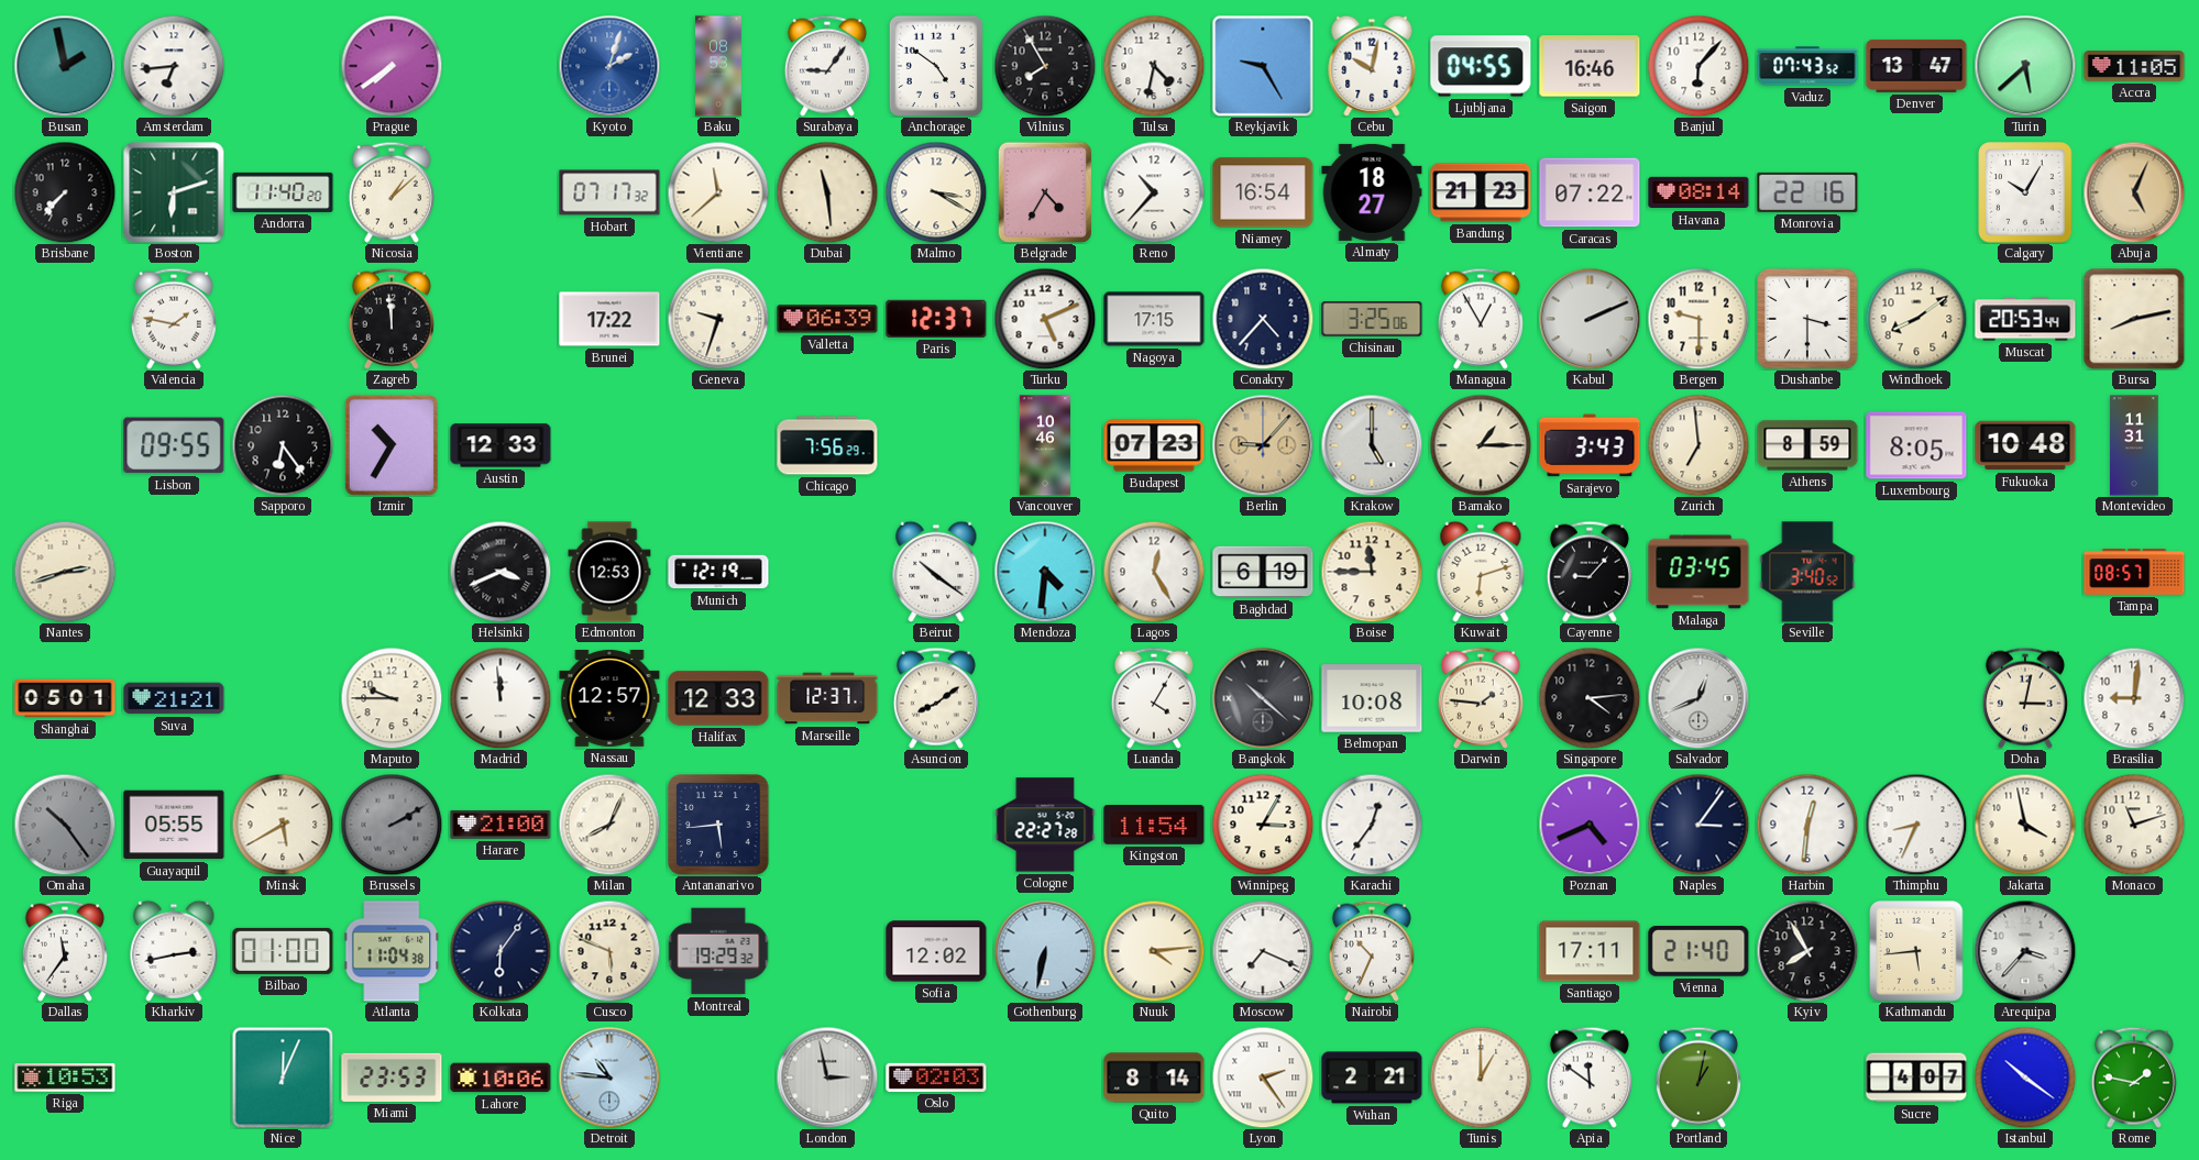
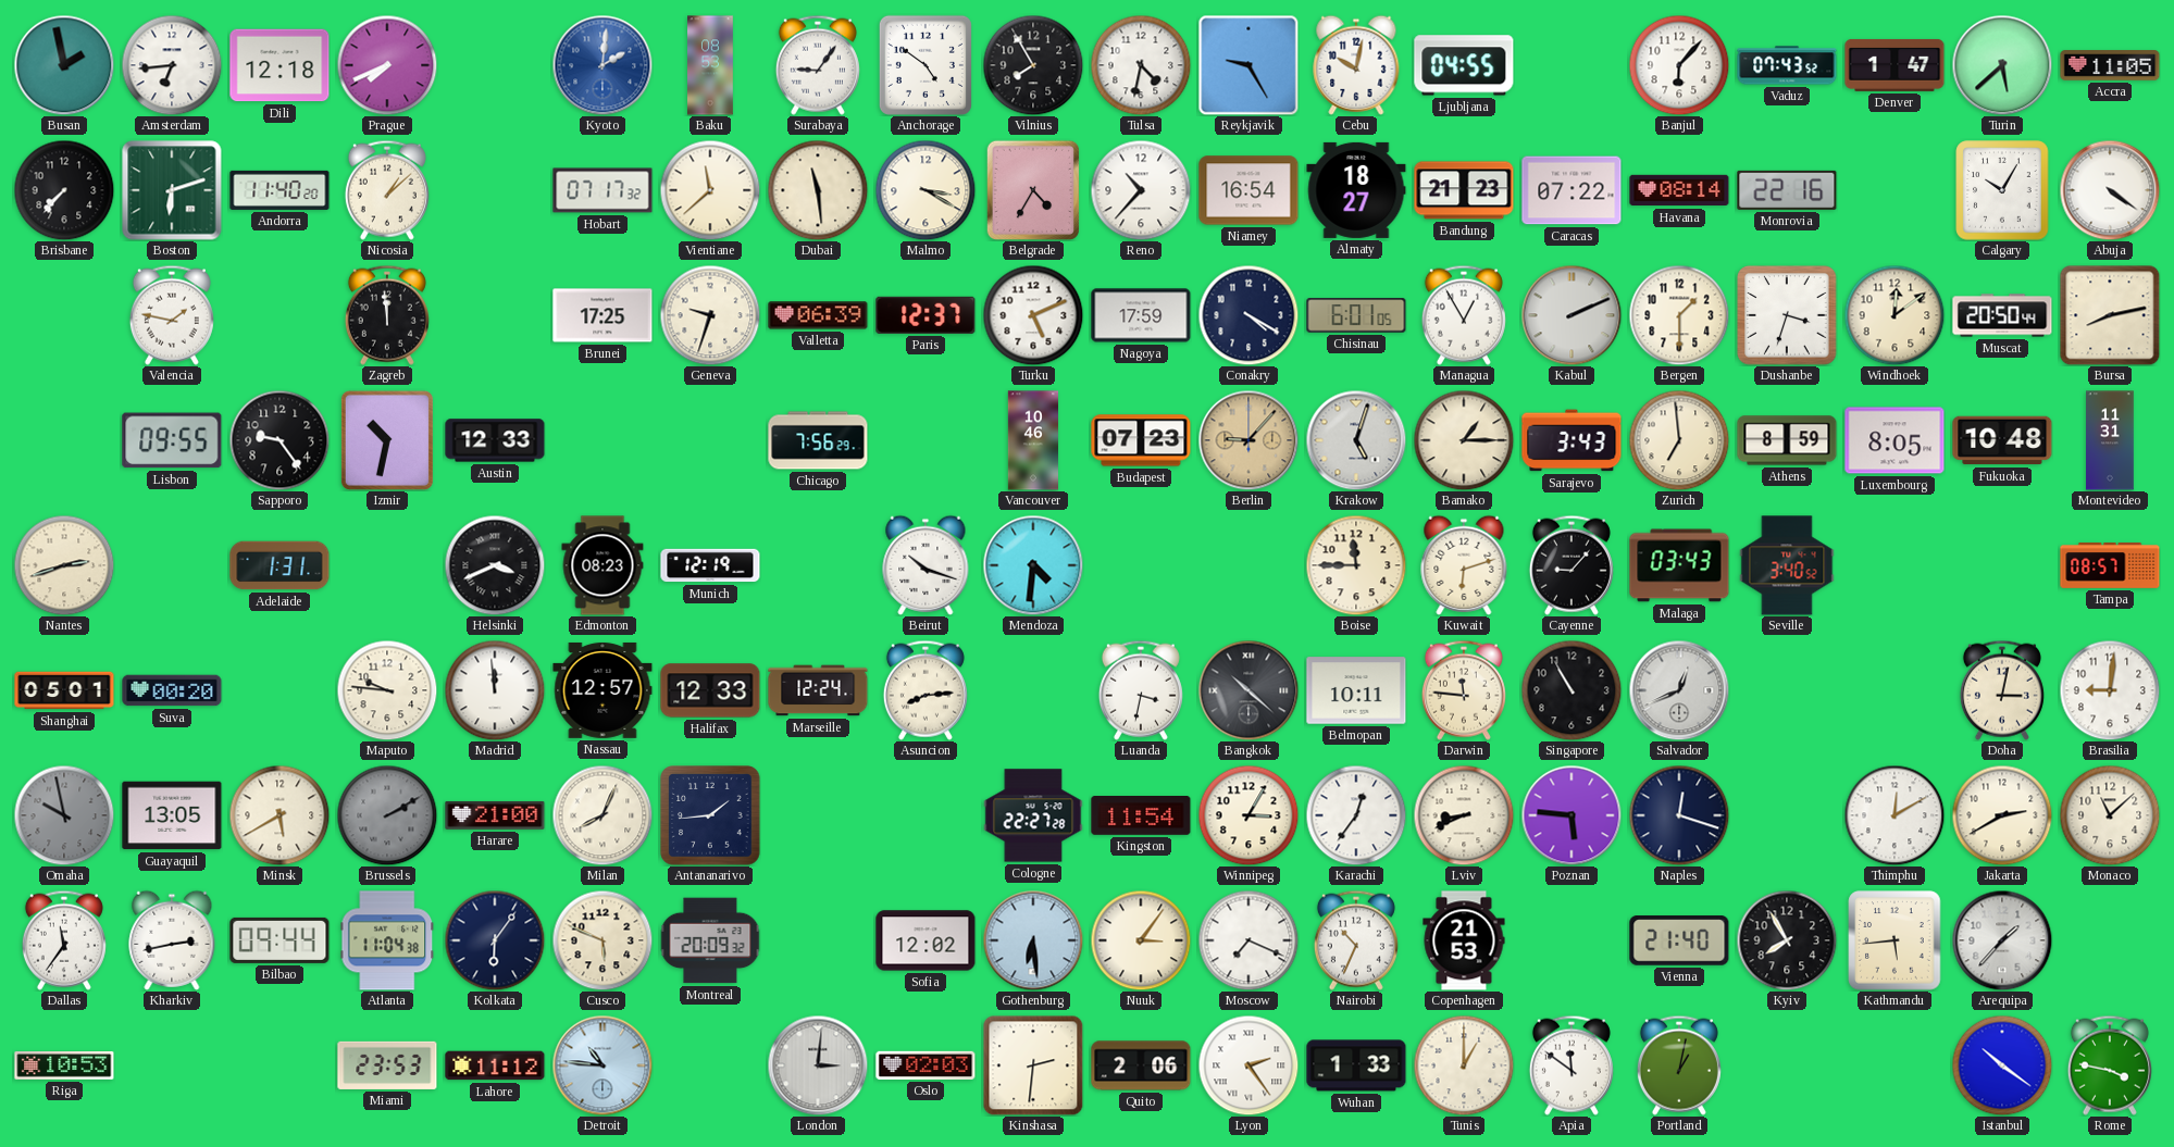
Dili: none -> 12:18 (279, 65)
Prague: 7:39 -> 7:41 (387, 65)
Kyoto: 2:03 -> 2:01 (602, 65)
Saigon: 16:46 -> none (1590, 66)
Denver: 13:47 -> 1:47 (1895, 65)
Abuja: 5:04 -> 4:21 (2110, 190)
Abuja dial: champagne -> white (2110, 190)
Brunei: 17:22 -> 17:25 (602, 315)
Nagoya: 17:15 -> 17:59 (1141, 315)
Conakry: 4:37 -> 4:20 (1249, 315)
Chisinau: 3:25 -> 6:01 (1356, 315)
Bergen: 9:30 -> 1:30 (1679, 315)
Dushanbe: 3:30 -> 3:33 (1787, 315)
Windhoek: 8:09 -> 12:09 (1895, 315)
Muscat: 20:53 -> 20:50 (2002, 315)
Sapporo: 6:24 -> 9:24 (279, 440)
Izmir: 10:35 -> 10:32 (387, 440)
Krakow: 5:00 -> 5:03 (1356, 440)
Adelaide: none -> 1:31 (279, 565)
Edmonton: 12:53 -> 08:23 (602, 565)
Beirut: 10:21 -> 10:18 (925, 565)
Lagos: 12:25 -> none (1154, 572)
Baghdad: 6:19 -> none (1263, 572)
Malaga: 03:45 -> 03:43 (1679, 565)
Suva: 21:21 -> 00:20 (172, 690)
Maputo: 9:45 -> 9:46 (387, 690)
Marseille: 12:37 -> 12:24 (818, 690)
Asuncion: 8:09 -> 8:14 (925, 690)
Luanda: 4:05 -> 3:32 (1141, 690)
Belmopan: 10:08 -> 10:11 (1356, 690)
Darwin: 1:46 -> 11:46 (1464, 690)
Singapore: 4:14 -> 10:55 (1572, 690)
Omaha: 10:24 -> 9:58 (64, 815)
Guayaquil: 05:55 -> 13:05 (172, 815)
Antananarivo: 5:44 -> 1:44 (710, 815)
Lviv: none -> 8:41 (1464, 815)
Poznan: 4:41 -> 5:46 (1572, 815)
Naples: 3:06 -> 12:18 (1679, 815)
Harbin: 12:31 -> none (1807, 825)
Thimphu: 8:34 -> 12:10 (1895, 815)
Jakarta: 3:58 -> 2:40 (2002, 815)
Monaco: 11:12 -> 11:08 (2110, 815)
Bilbao: 01:00 -> 09:44 (279, 940)
Montreal: 19:29 -> 20:09 (710, 940)
Gothenburg: 6:32 -> 6:29 (1033, 940)
Nuuk: 4:14 -> 3:06 (1141, 940)
Copenhagen: none -> 21:53 (1464, 940)
Santiago: 17:11 -> none (1590, 951)
Arequipa: 3:37 -> 1:37 (2002, 940)
Nice: 12:04 -> none (283, 1078)
Lahore: 10:06 -> 11:12 (495, 1065)
London: 2:58 -> 3:01 (818, 1065)
Kinshasa: none -> 2:31 (1033, 1065)
Quito: 8:14 -> 2:06 (1141, 1065)
Wuhan: 2:21 -> 1:33 (1356, 1065)
Sucre: 4:07 -> none (1916, 1078)
Rome: 1:47 -> 3:47 (2110, 1065)
